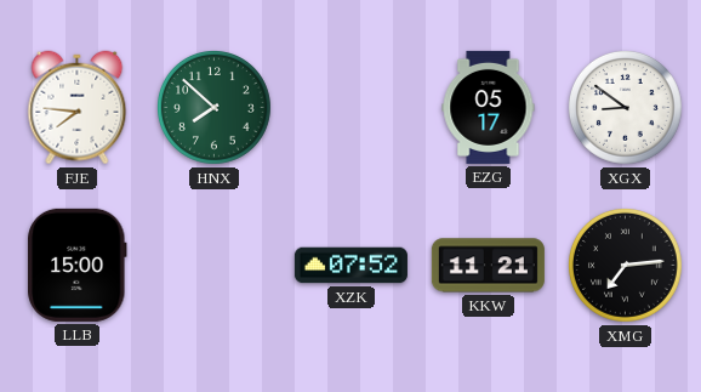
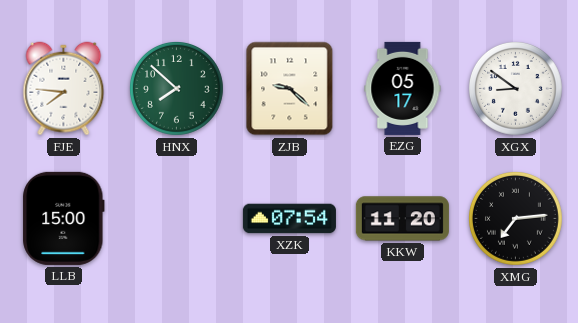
ZJB: none -> 9:22 (290, 89)
XZK: 07:52 -> 07:54 (289, 219)
KKW: 11:21 -> 11:20 (402, 219)
